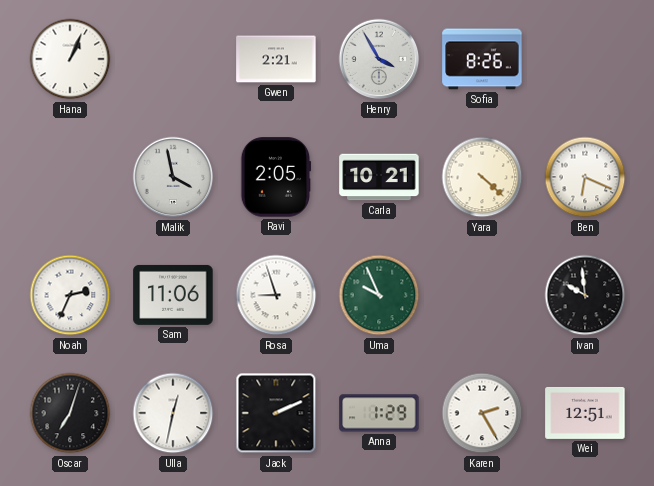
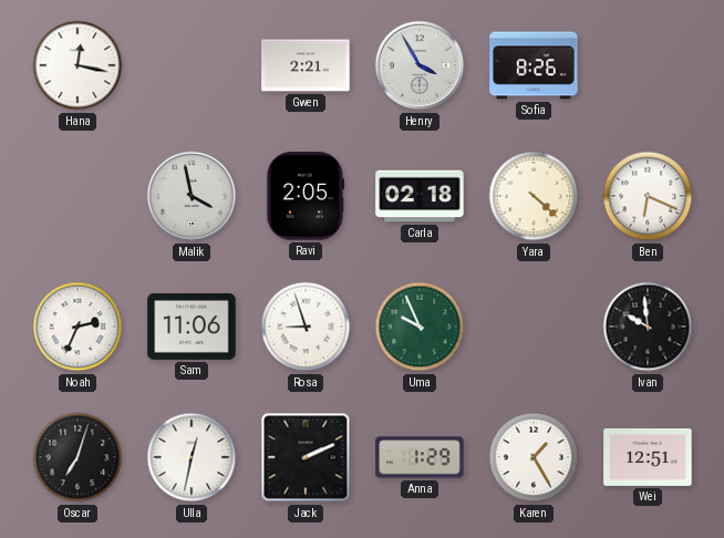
Hana: 1:04 -> 12:17 (77, 65)
Carla: 10:21 -> 02:18 (420, 196)
Karen: 2:25 -> 1:25 (534, 457)
